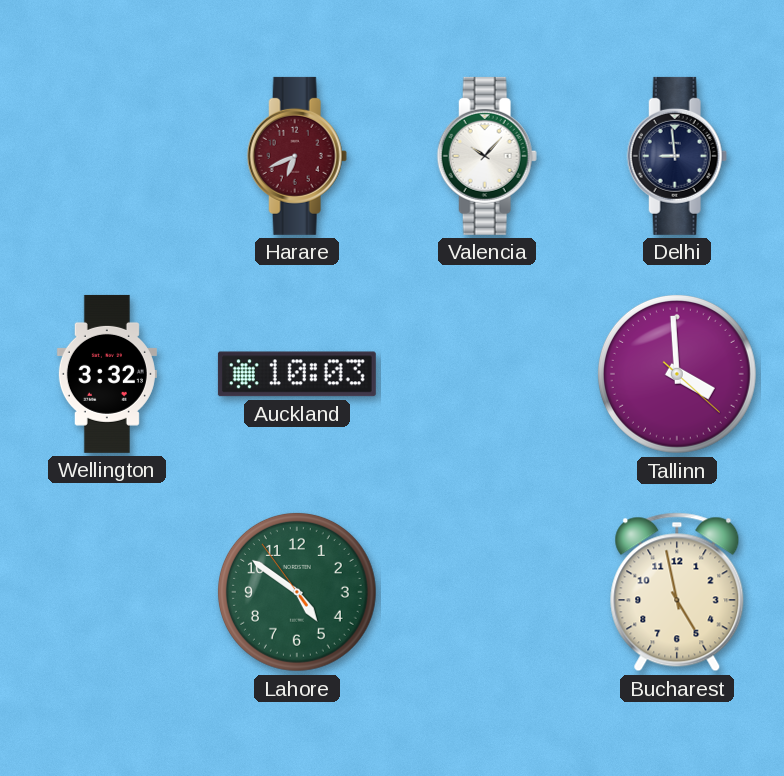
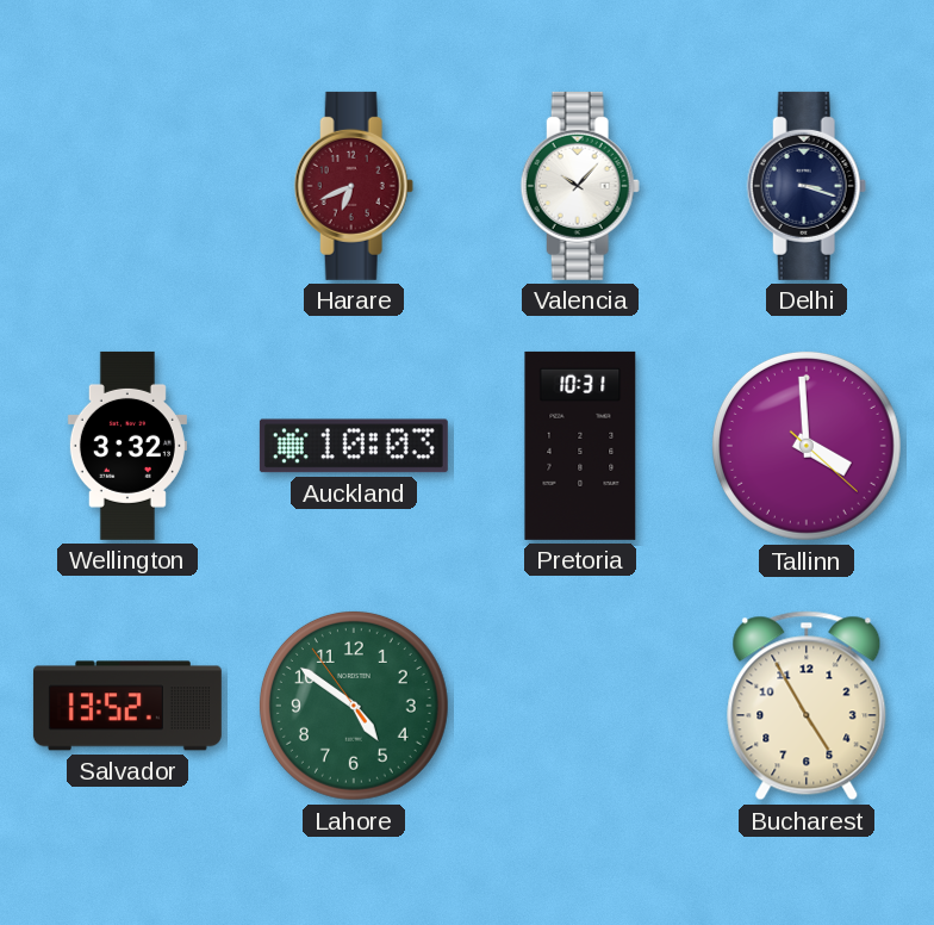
Delhi: 8:59 -> 3:18 (807, 186)
Pretoria: none -> 10:31 (580, 446)
Salvador: none -> 13:52 (127, 706)
Bucharest: 4:58 -> 4:55 (807, 706)
